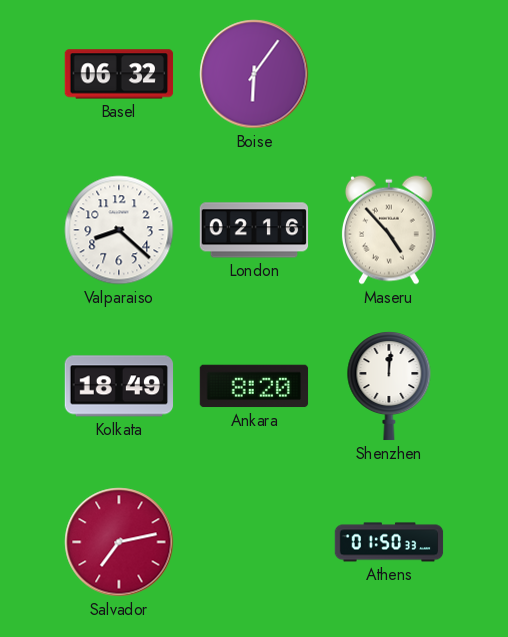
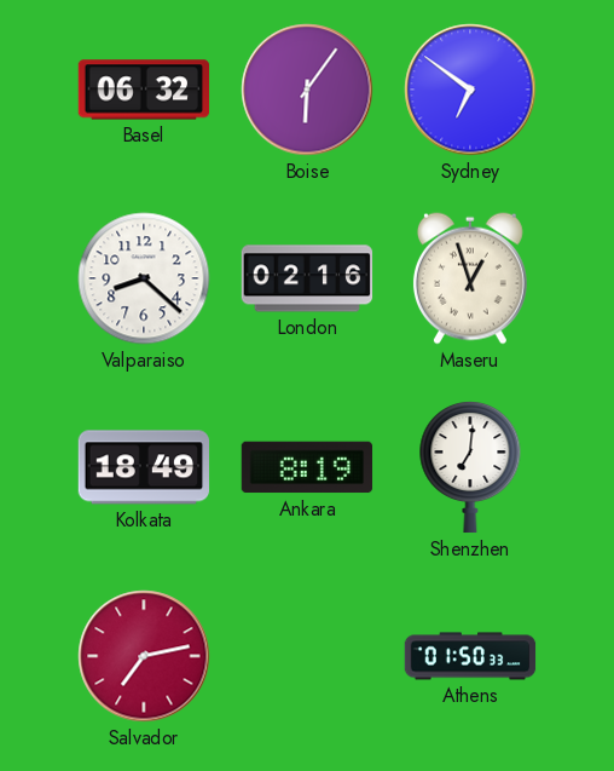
Sydney: none -> 6:51 (470, 90)
Maseru: 4:53 -> 12:57 (470, 278)
Ankara: 8:20 -> 8:19 (307, 467)
Shenzhen: 12:01 -> 7:01 (470, 468)
